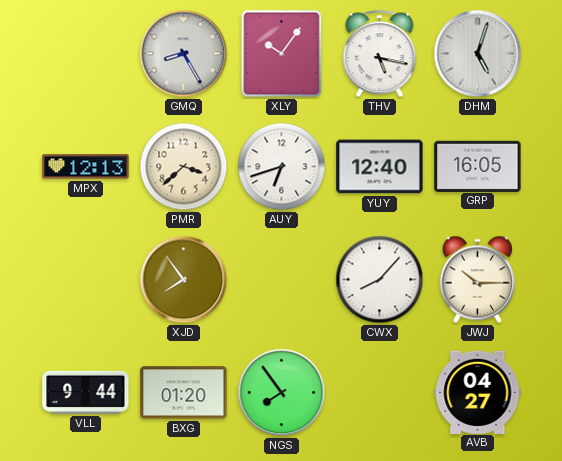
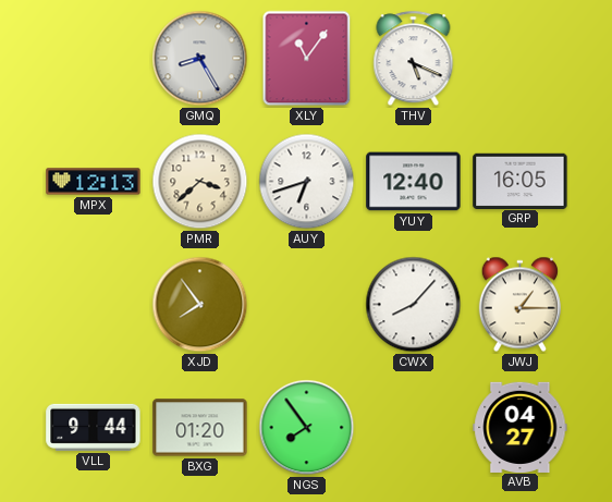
XLY: 10:06 -> 11:06 (307, 59)
THV: 5:17 -> 5:19 (414, 59)
DHM: 5:03 -> none (478, 54)
JWJ: 10:15 -> 1:15 (519, 305)
